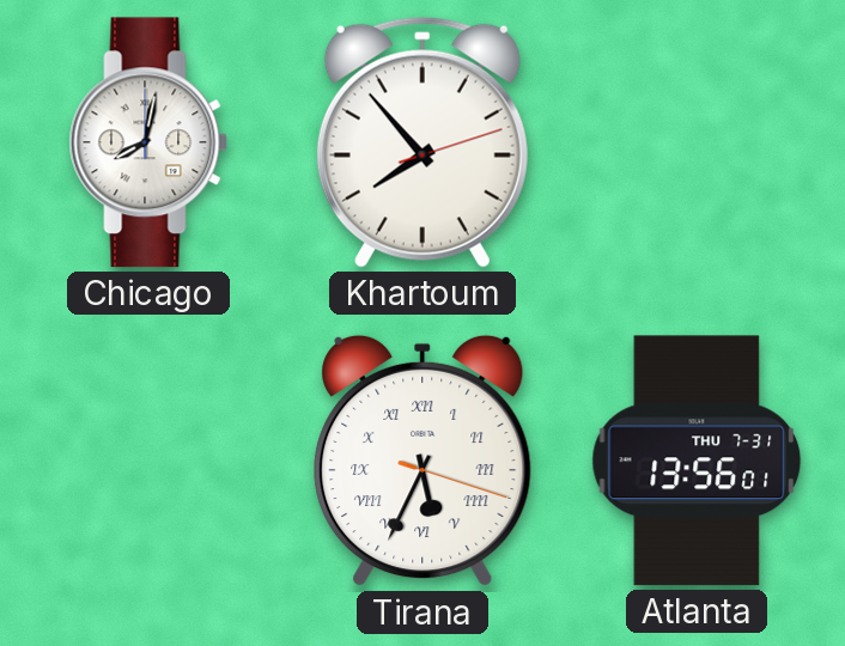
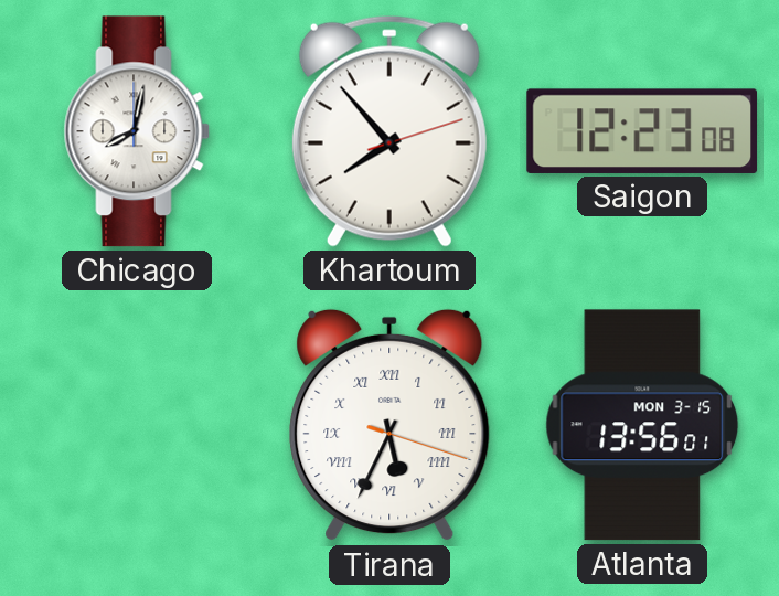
Saigon: none -> 12:23 (642, 131)
Atlanta date: THU 7-31 -> MON 3-15 (642, 425)
